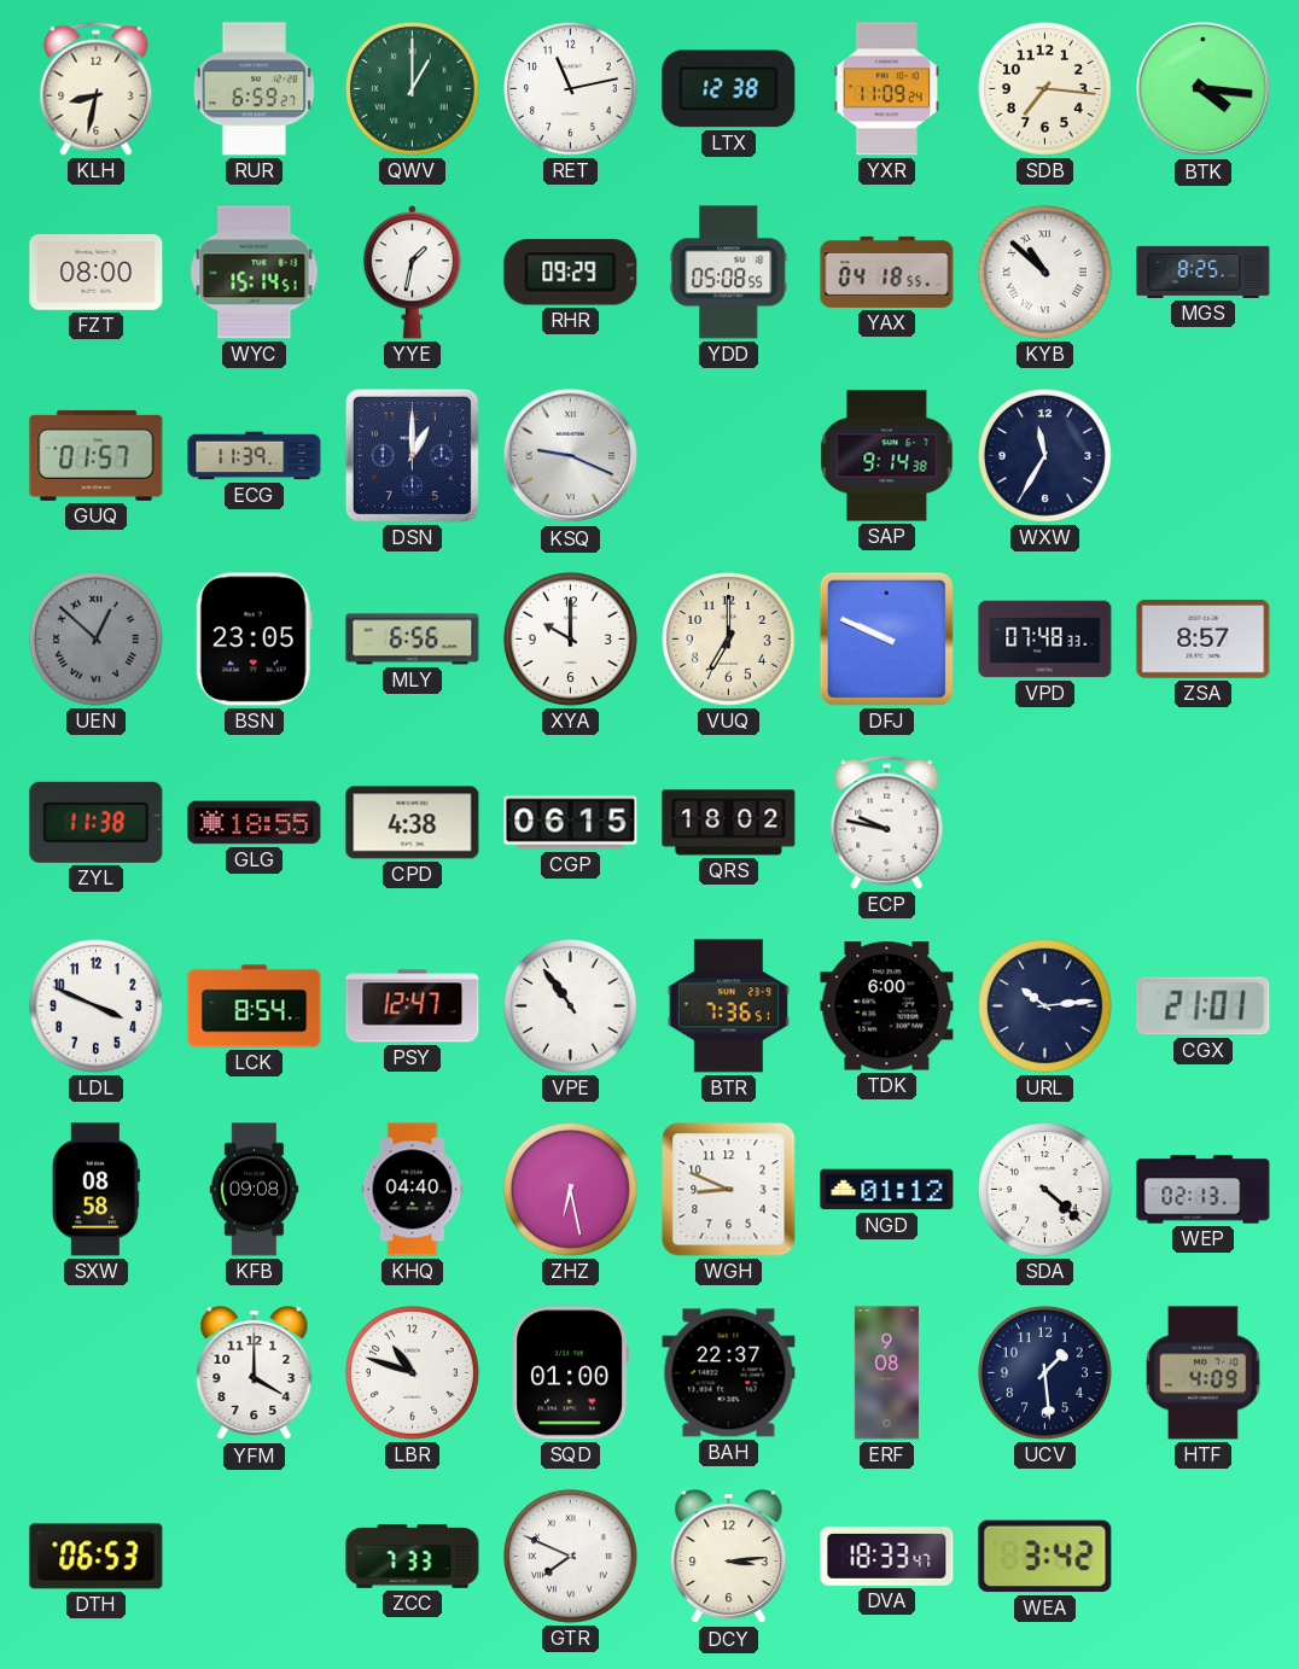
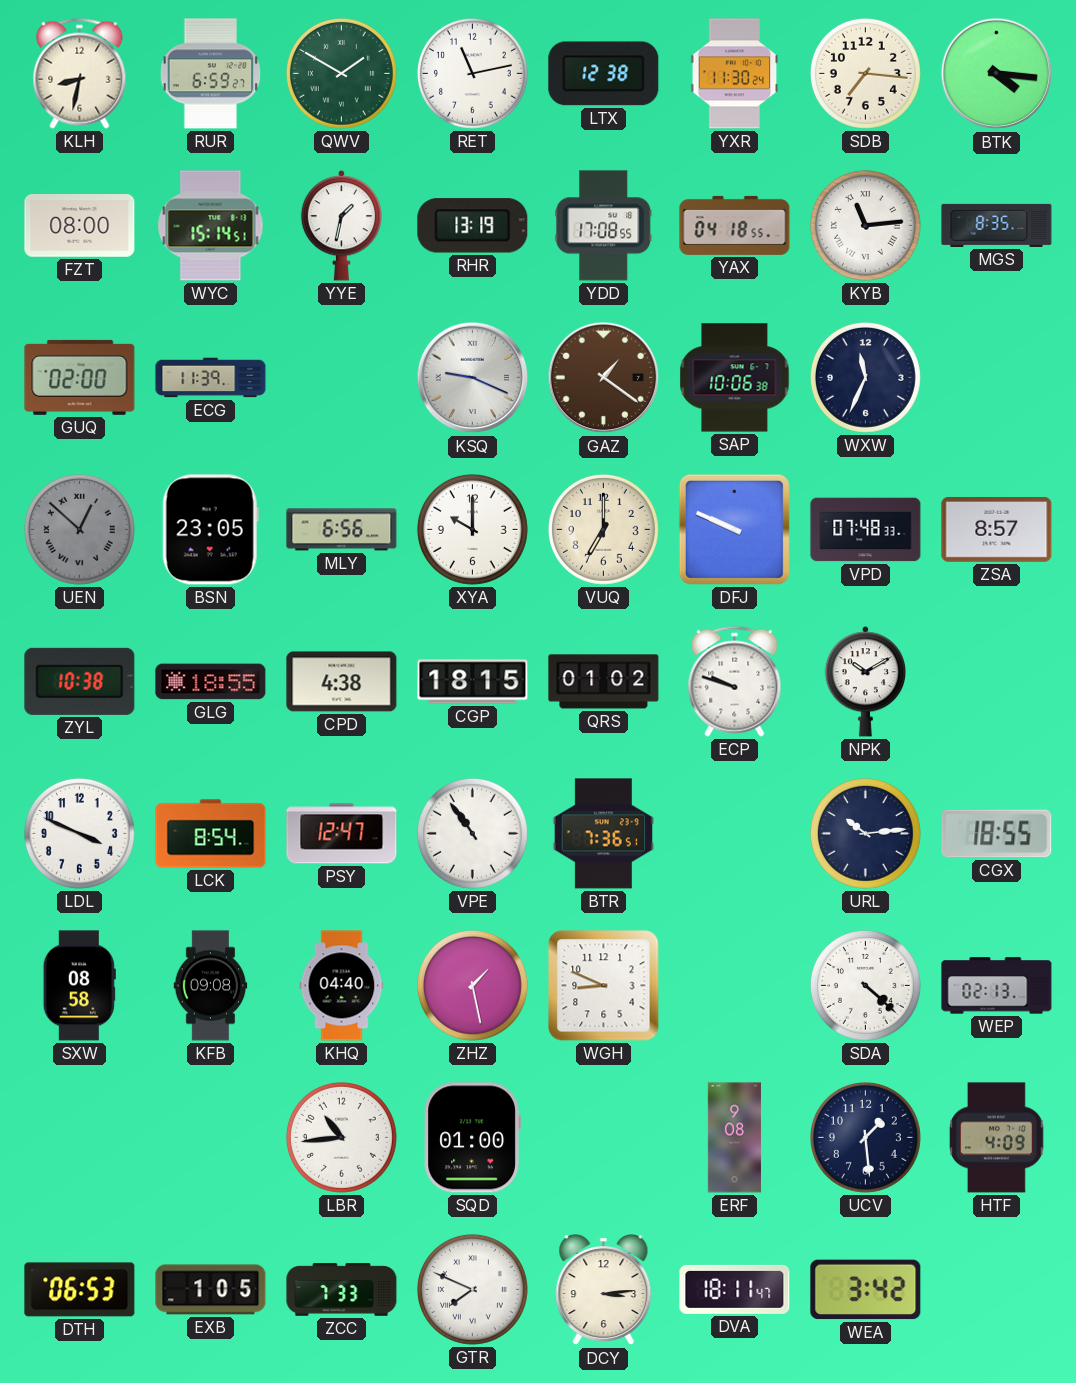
QWV: 1:00 -> 1:50 (341, 73)
YXR: 11:09 -> 11:30 (735, 74)
RHR: 09:29 -> 13:19 (473, 226)
YDD: 05:08 -> 17:08 (604, 226)
KYB: 10:52 -> 11:14 (865, 225)
MGS: 8:25 -> 8:35 (997, 225)
GUQ: 01:57 -> 02:00 (80, 377)
DSN: 1:00 -> none (412, 455)
GAZ: none -> 1:21 (604, 378)
SAP: 9:14 -> 10:06 (735, 378)
WXW: 11:35 -> 11:34 (865, 377)
ZYL: 11:38 -> 10:38 (80, 681)
CGP: 06:15 -> 18:15 (473, 682)
QRS: 18:02 -> 01:02 (604, 682)
ECP: 9:47 -> 9:48 (735, 681)
NPK: none -> 10:10 (865, 682)
TDK: 6:00 -> none (887, 1006)
CGX: 21:01 -> 18:55 (997, 834)
ZHZ: 6:28 -> 1:28 (472, 985)
NGD: 01:12 -> none (887, 1190)
YFM: 4:00 -> none (255, 1373)
LBR: 10:48 -> 10:44 (341, 1137)
BAH: 22:37 -> none (729, 1373)
EXB: none -> 1:05 (211, 1290)
DVA: 18:33 -> 18:11 (735, 1289)
